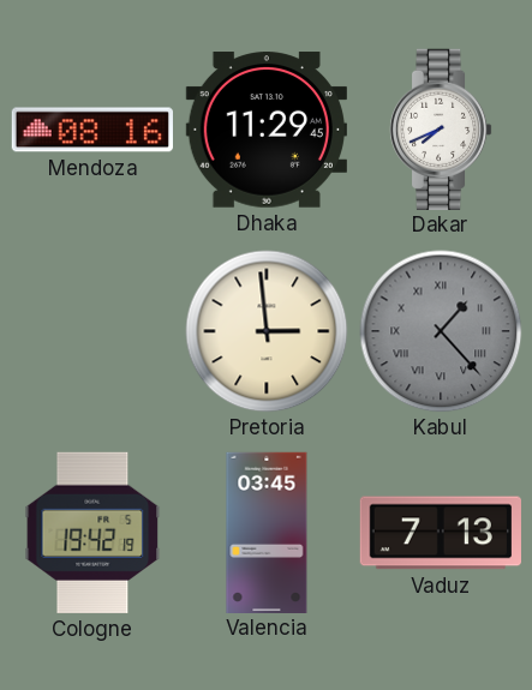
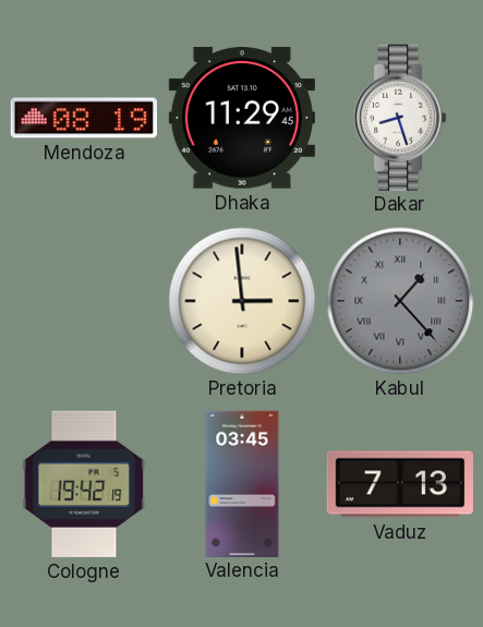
Mendoza: 08:16 -> 08:19 (83, 118)
Dakar: 7:41 -> 8:27 (400, 117)
